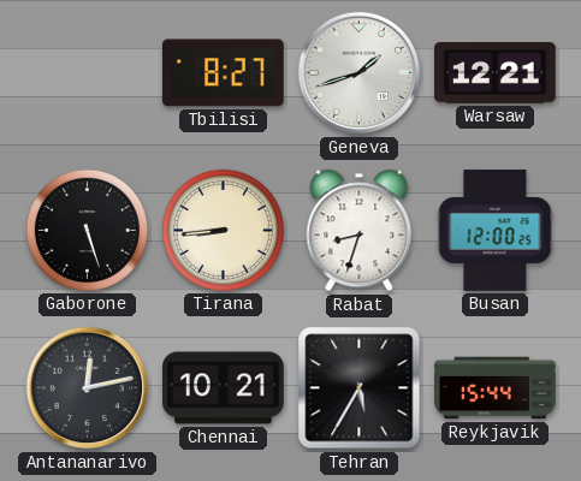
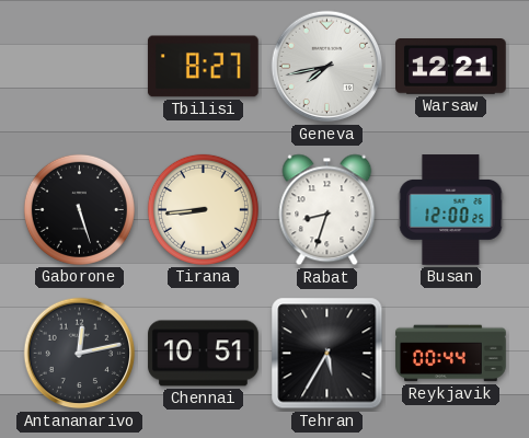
Geneva: 1:42 -> 7:43 (327, 67)
Chennai: 10:21 -> 10:51 (204, 354)
Reykjavik: 15:44 -> 00:44 (451, 354)
